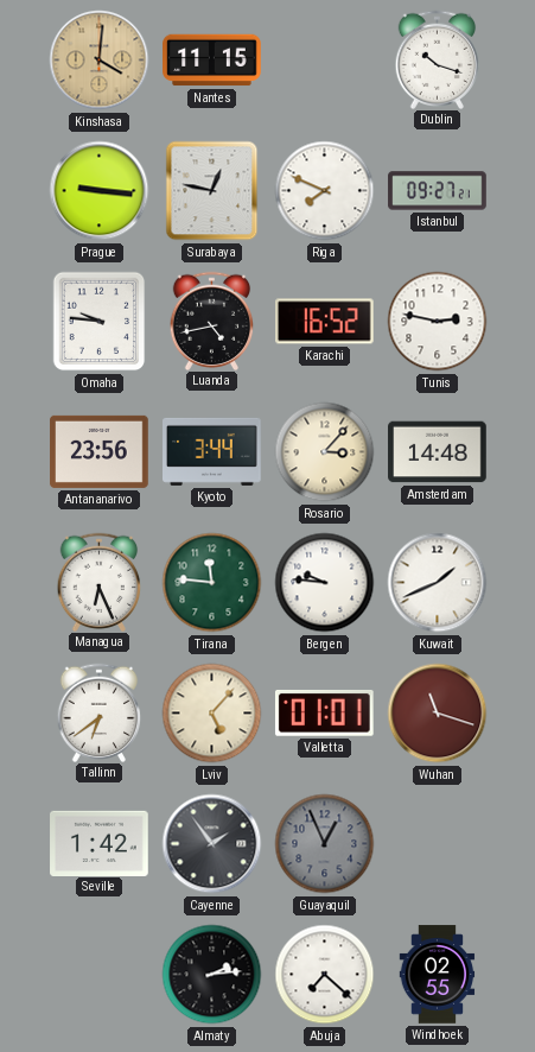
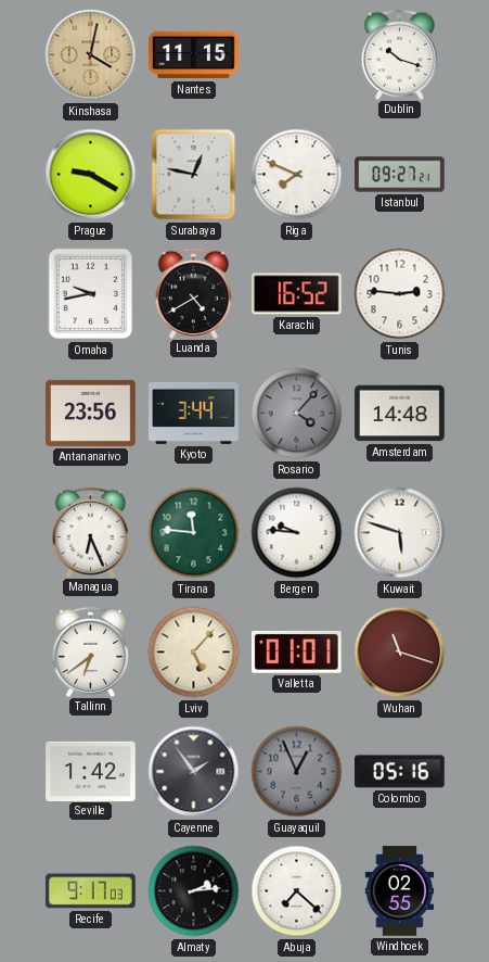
Kinshasa: 4:01 -> 4:02 (91, 55)
Prague: 9:16 -> 9:20 (91, 175)
Omaha: 9:46 -> 9:43 (91, 294)
Luanda: 4:43 -> 4:40 (194, 293)
Tunis: 2:47 -> 2:46 (400, 294)
Rosario: 3:07 -> 4:07 (297, 414)
Rosario dial: cream -> grey (297, 414)
Kuwait: 1:41 -> 5:48 (400, 533)
Colombo: none -> 05:16 (400, 772)
Recife: none -> 9:17 (91, 891)
